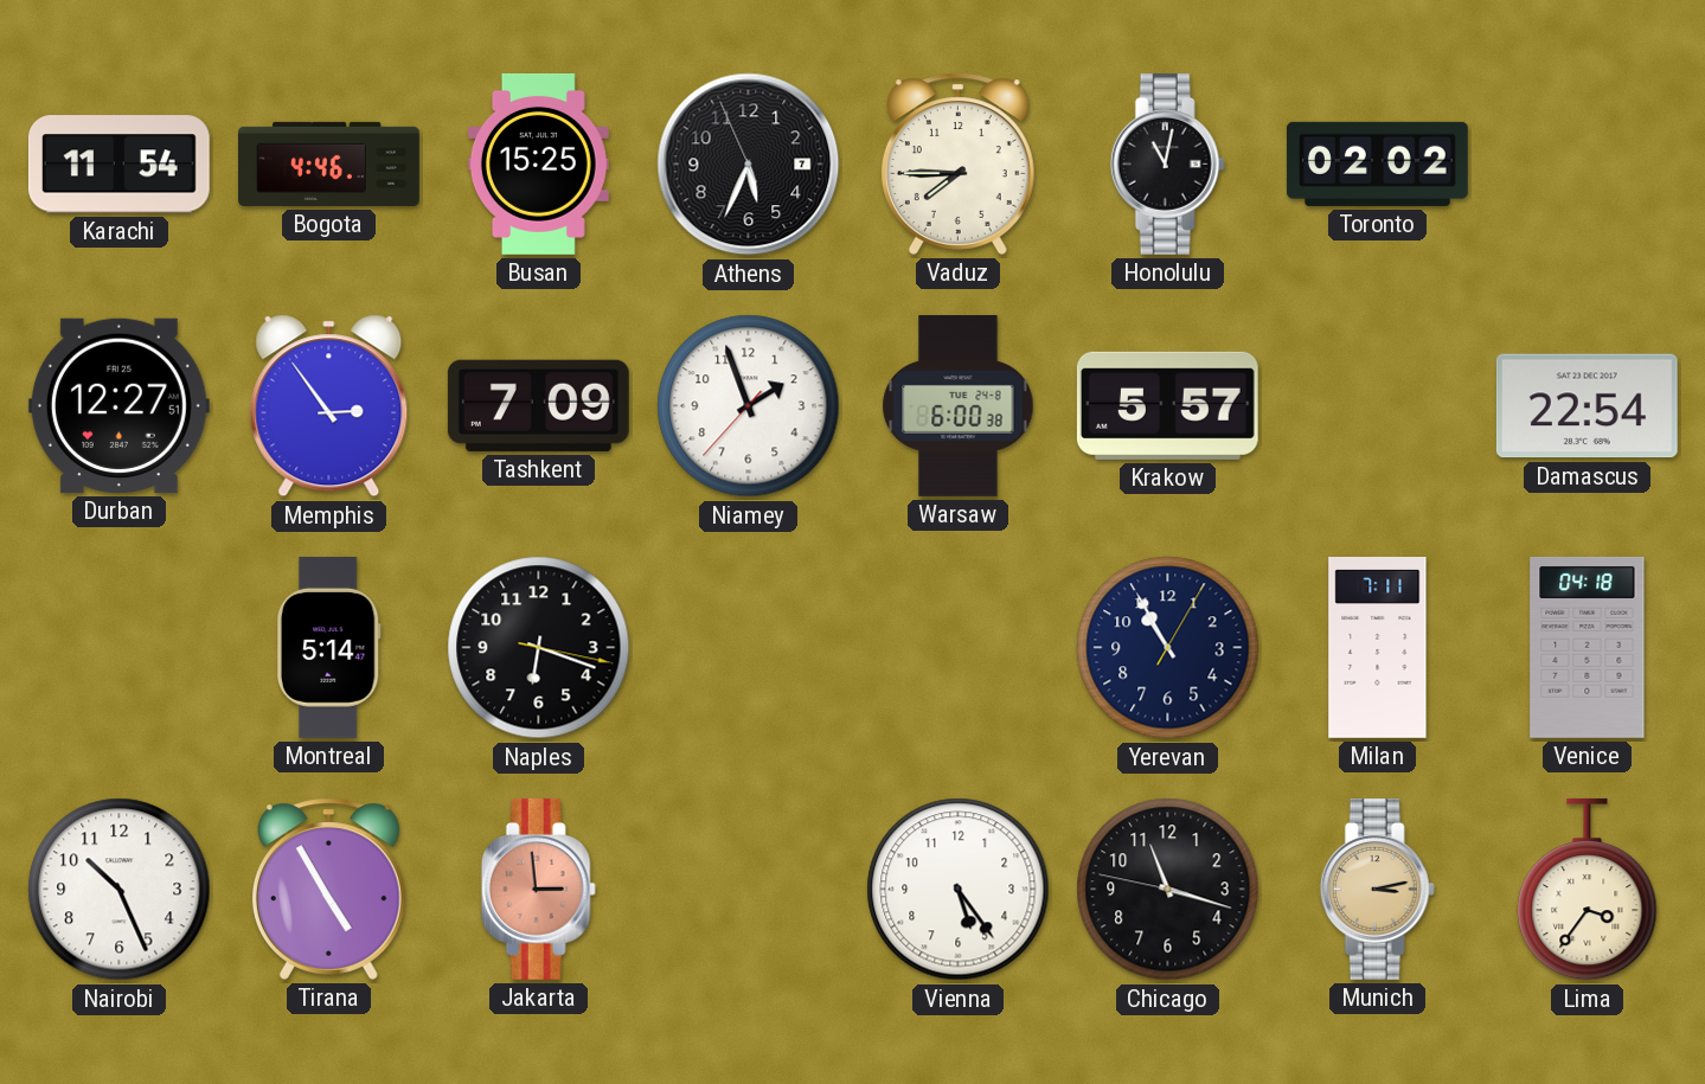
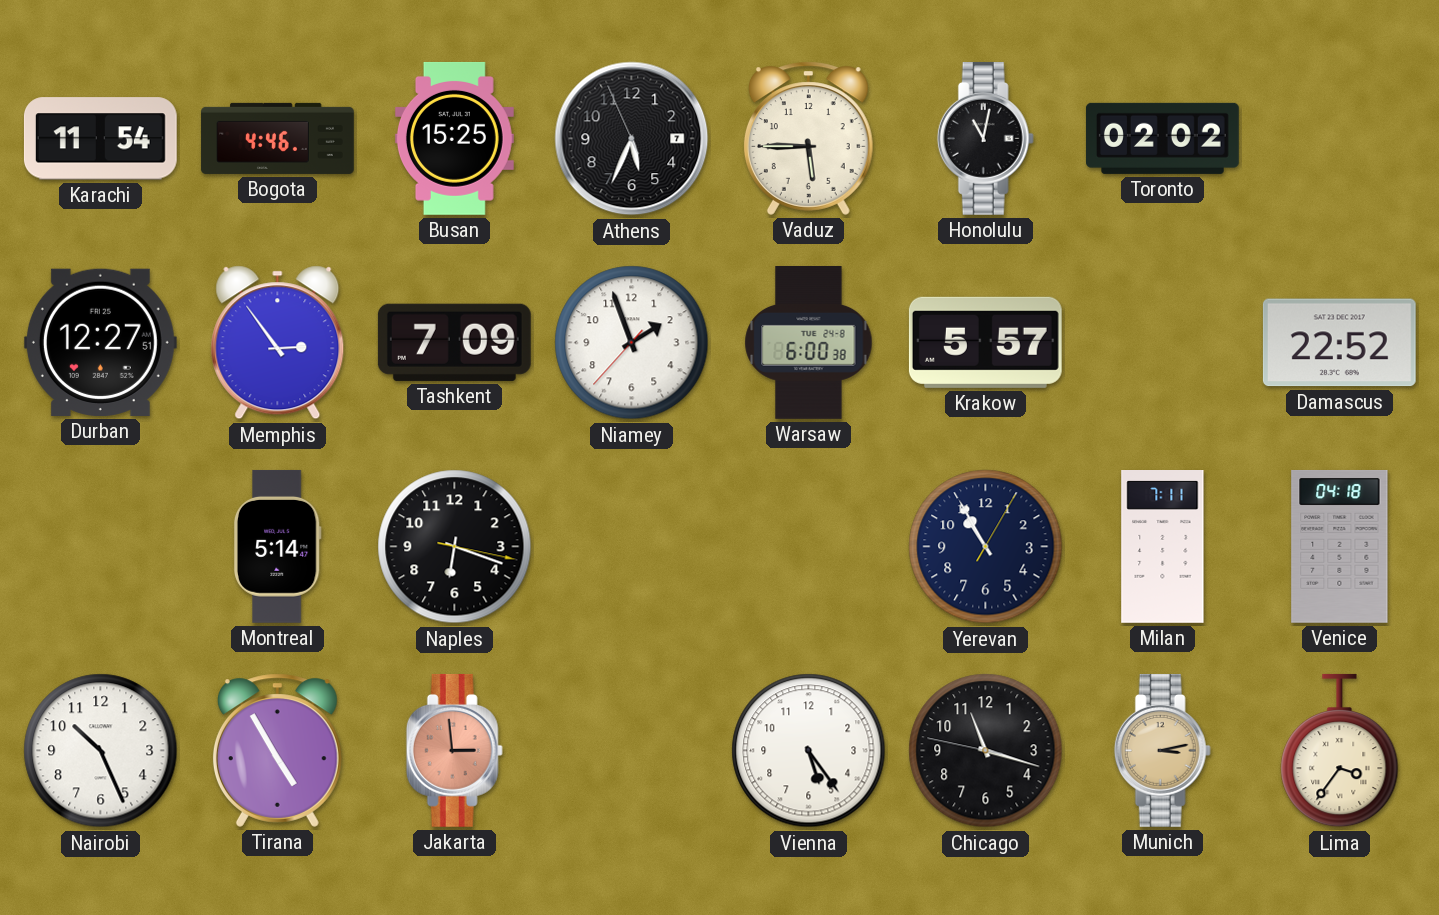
Vaduz: 7:45 -> 5:45 (808, 138)
Damascus: 22:54 -> 22:52 (1339, 343)
